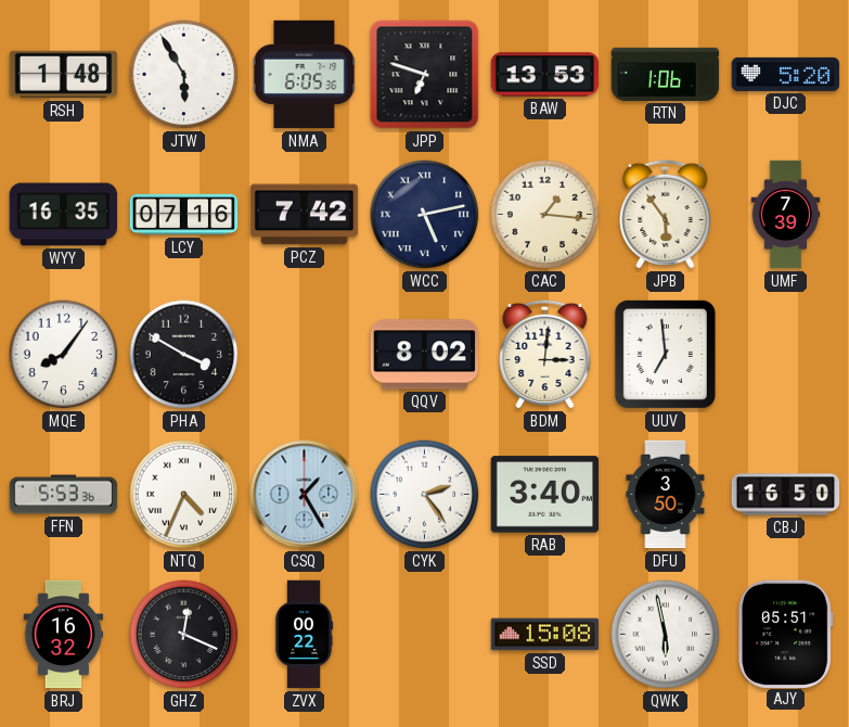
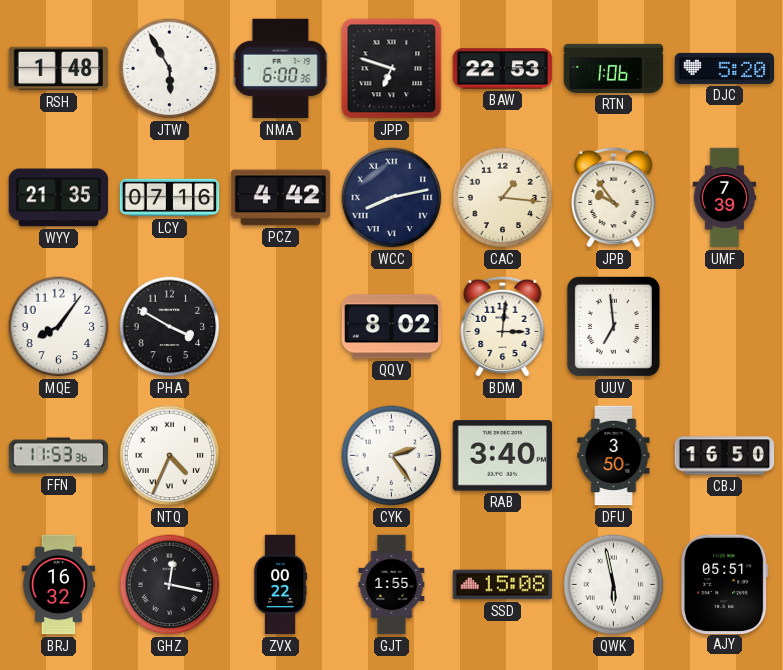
NMA: 6:05 -> 6:00 (281, 69)
BAW: 13:53 -> 22:53 (503, 69)
WYY: 16:35 -> 21:35 (59, 198)
PCZ: 7:42 -> 4:42 (281, 198)
WCC: 5:13 -> 8:13 (392, 198)
JPB: 5:54 -> 9:54 (614, 197)
FFN: 5:53 -> 11:53 (59, 456)
CSQ: 1:25 -> none (305, 495)
GHZ: 12:19 -> 12:17 (170, 585)
GJT: none -> 1:55 (392, 585)
